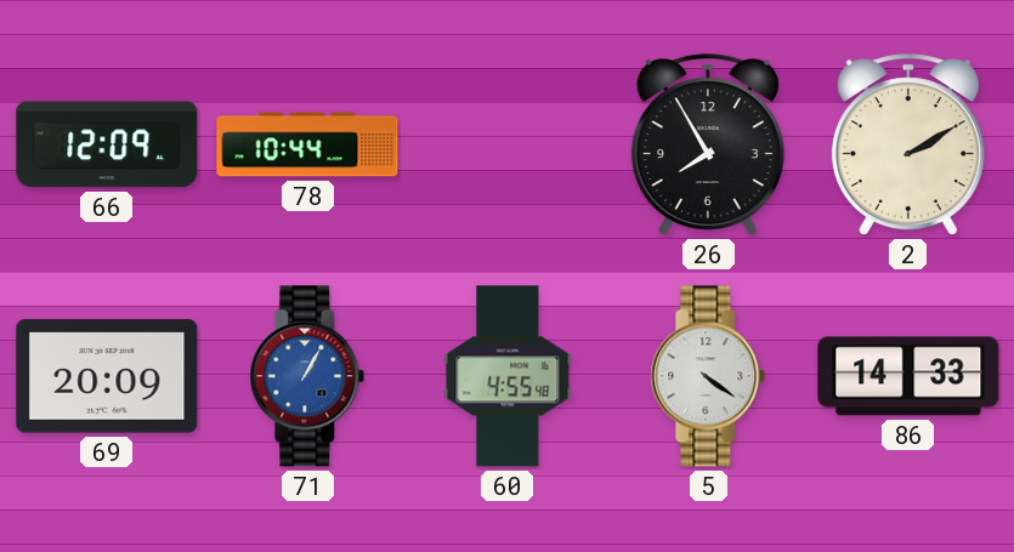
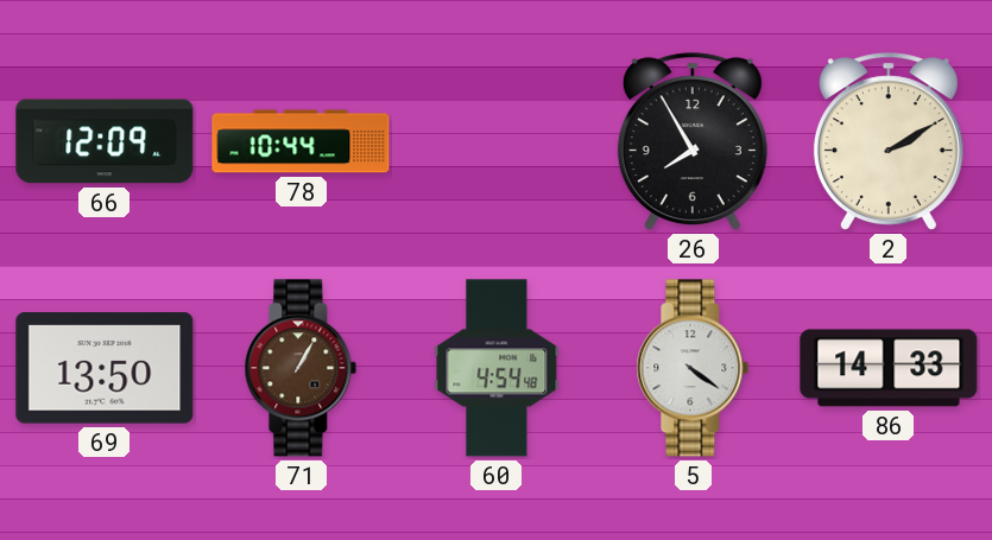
69: 20:09 -> 13:50 (105, 368)
71 dial: blue -> brown (301, 368)
60: 4:55 -> 4:54 (497, 368)
